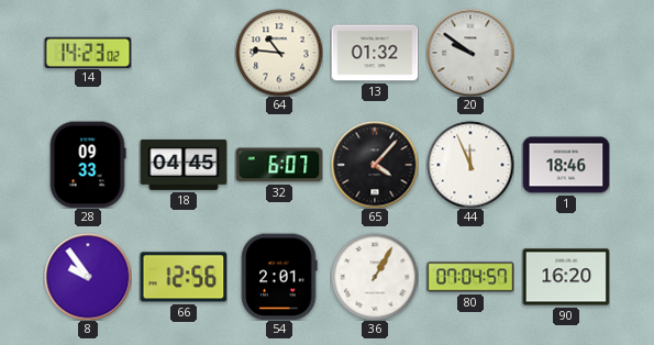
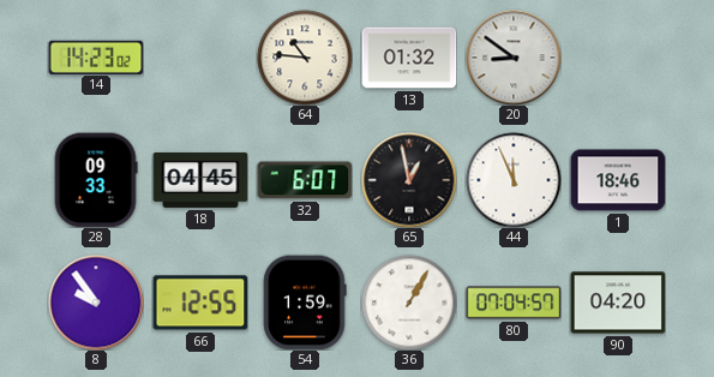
20: 9:51 -> 8:51 (514, 58)
65: 4:07 -> 12:58 (409, 180)
66: 12:56 -> 12:55 (200, 303)
54: 2:01 -> 1:59 (305, 303)
90: 16:20 -> 04:20 (618, 303)
